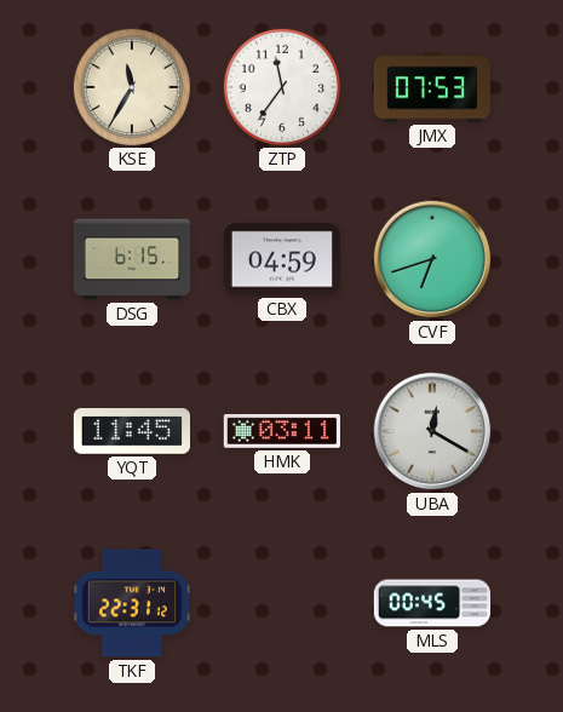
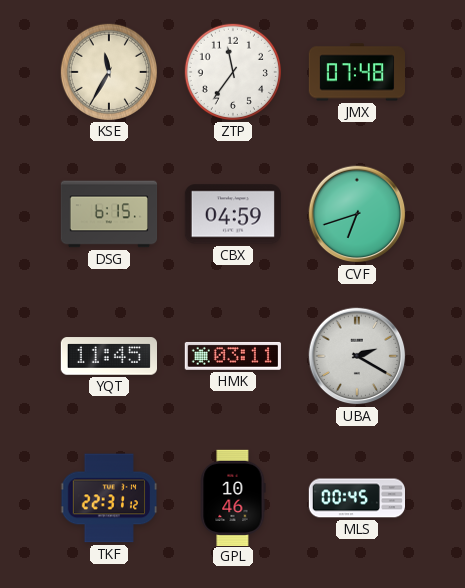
JMX: 07:53 -> 07:48 (356, 72)
UBA: 12:20 -> 2:20 (357, 356)
GPL: none -> 10:46 (233, 497)
